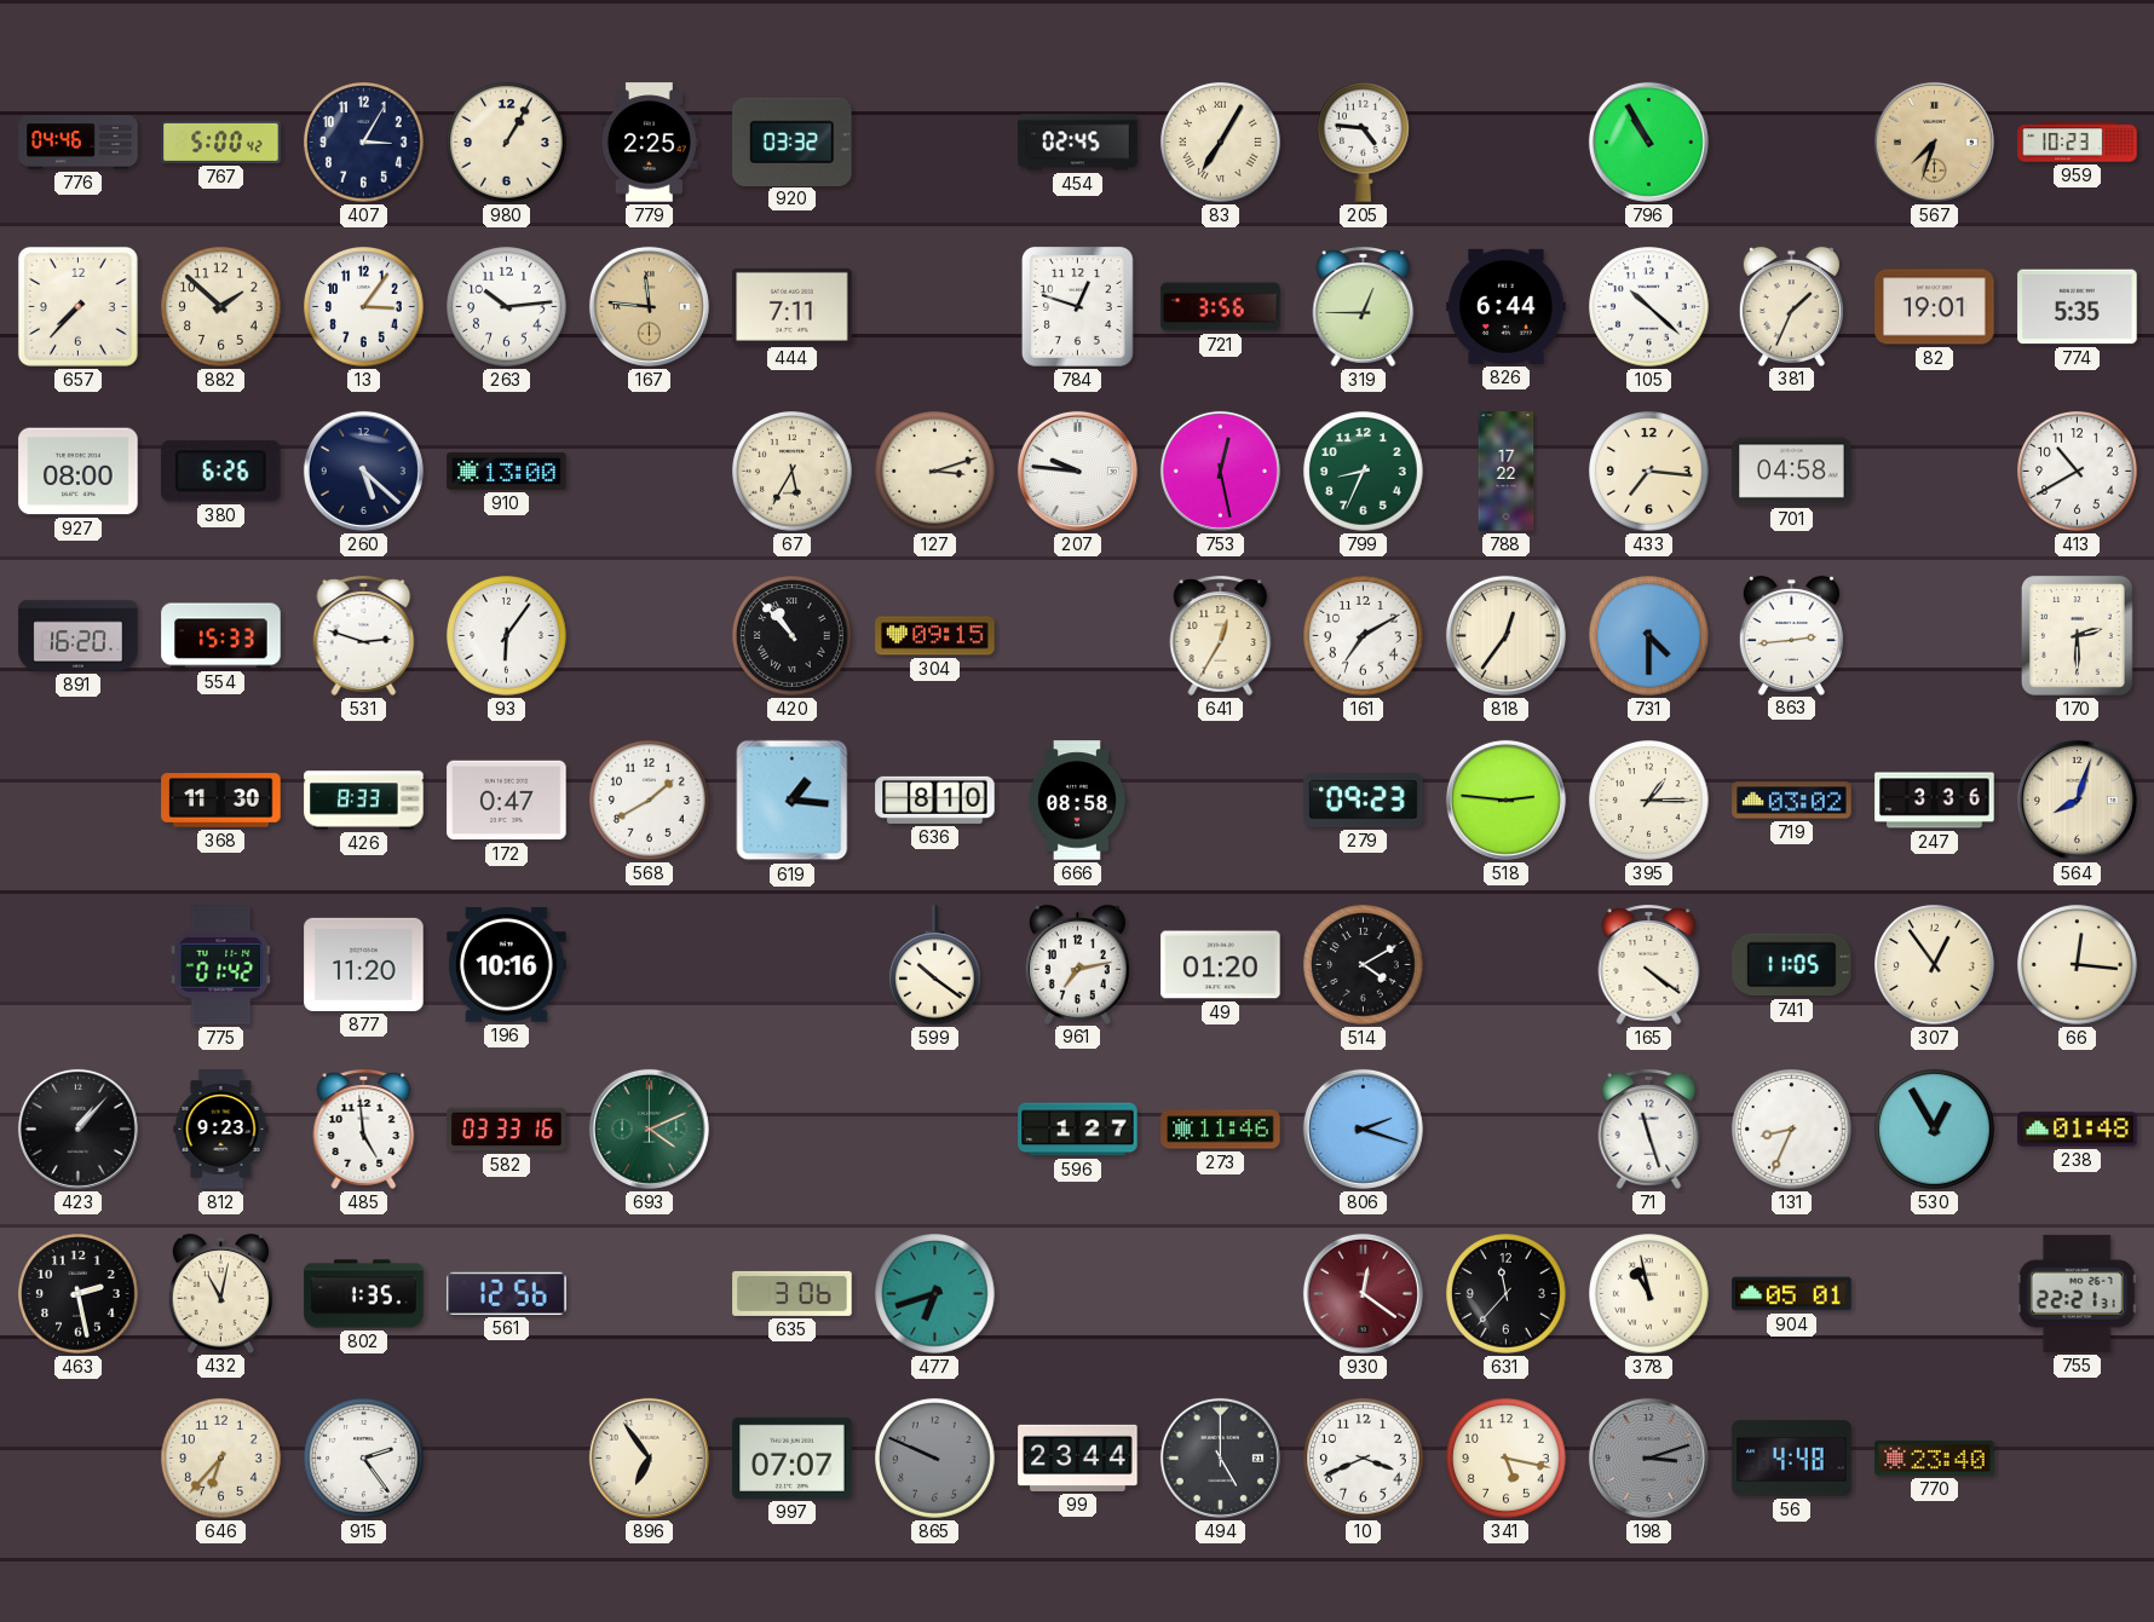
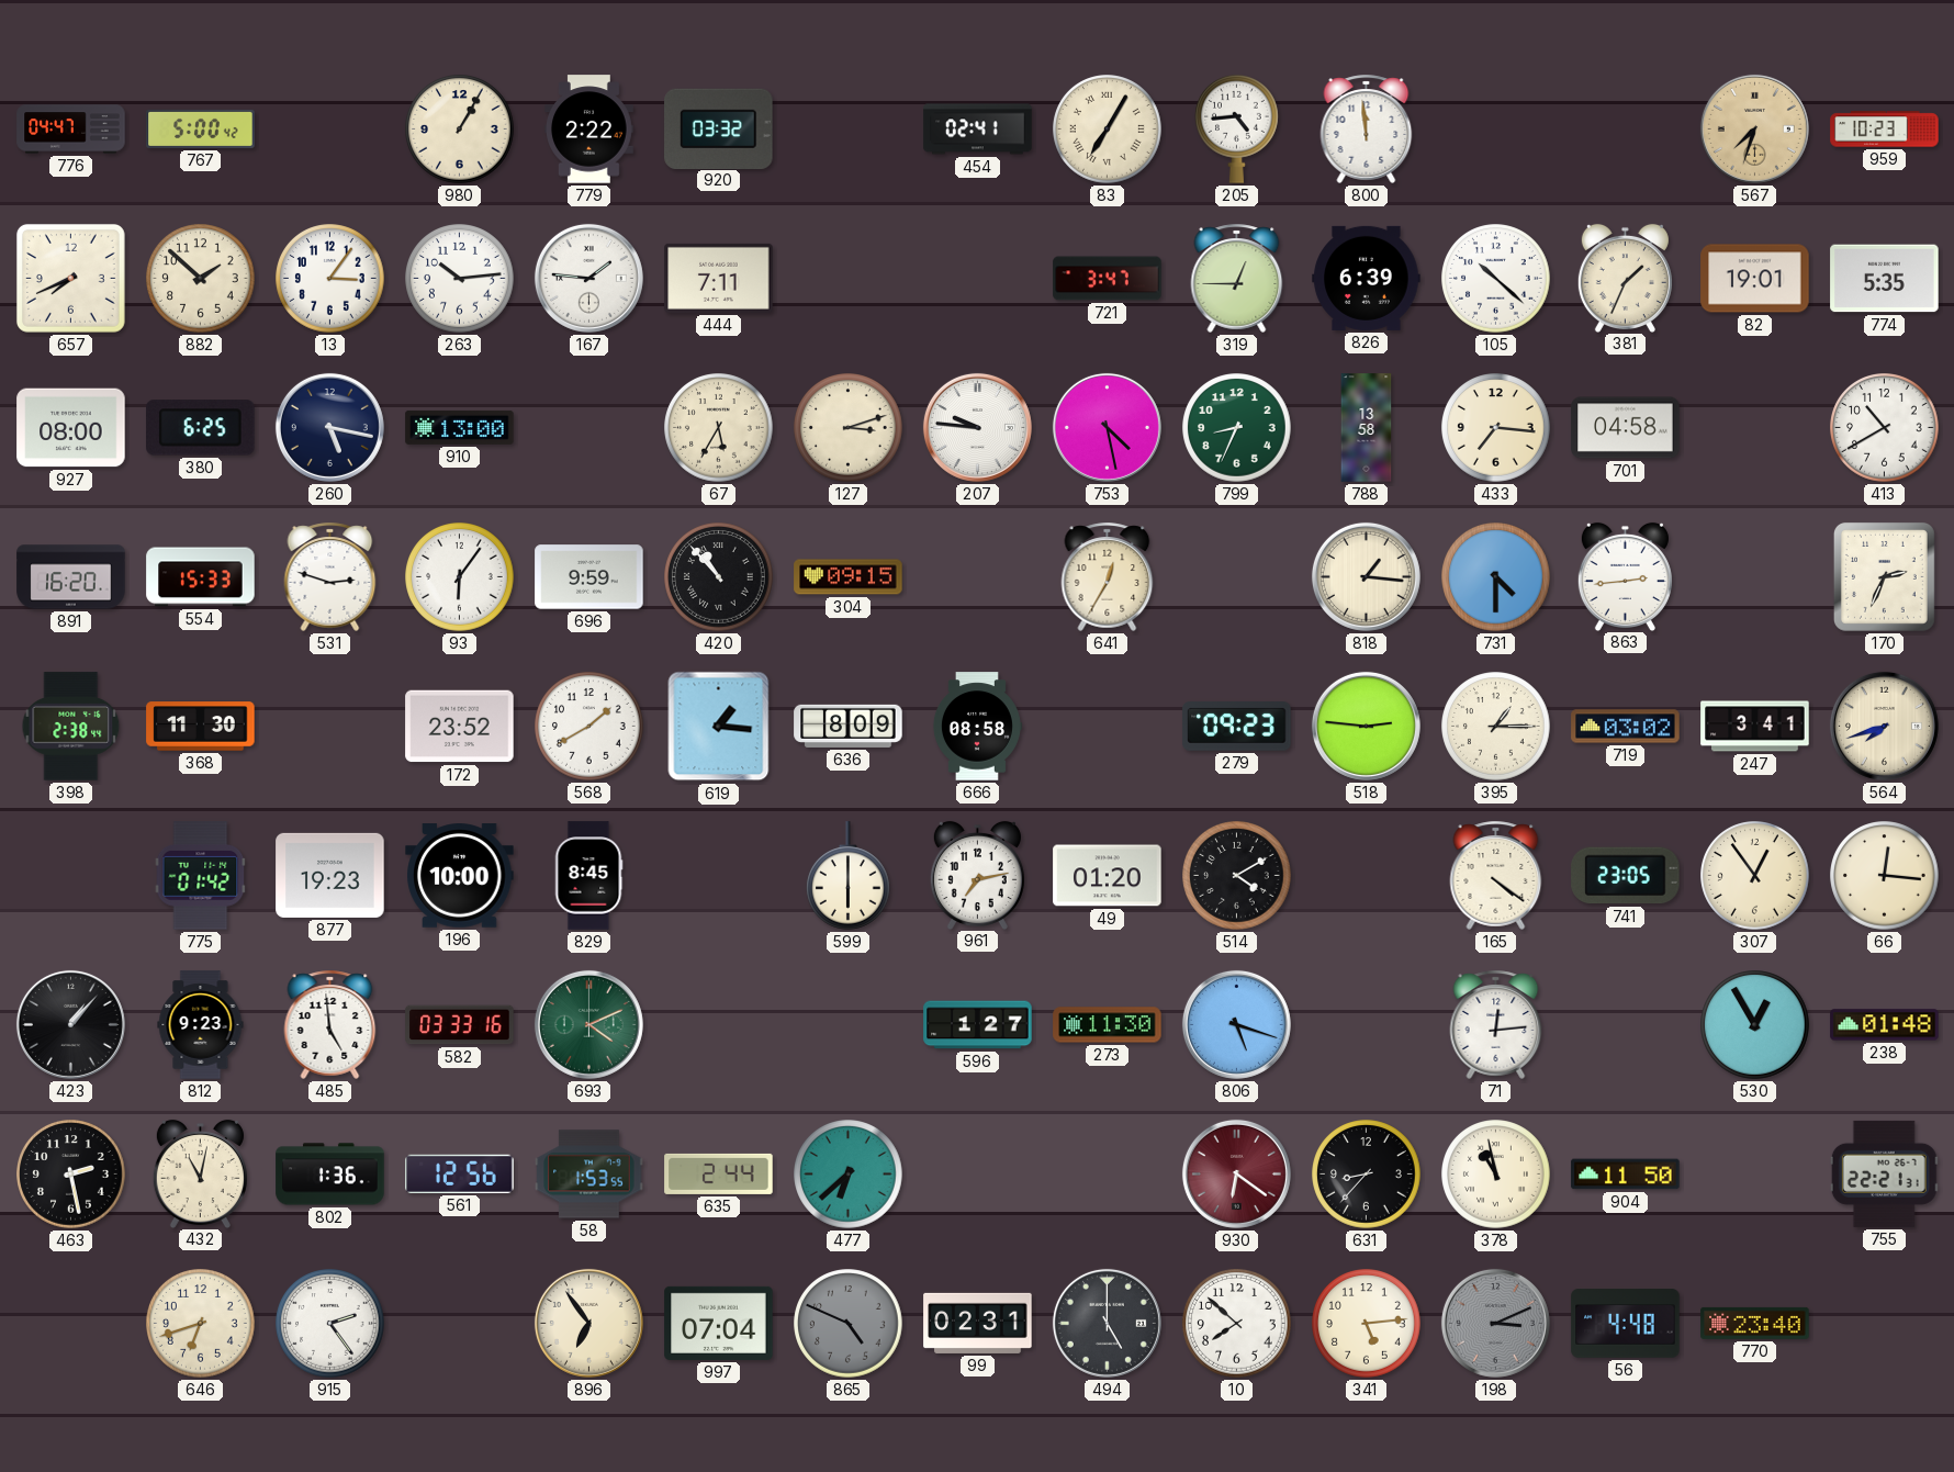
776: 04:46 -> 04:47 (71, 130)
407: 3:05 -> none (364, 143)
779: 2:25 -> 2:22 (589, 130)
454: 02:45 -> 02:41 (978, 130)
205: 4:46 -> 4:44 (1237, 128)
800: none -> 11:59 (1367, 128)
796: 10:55 -> none (1648, 142)
657: 7:37 -> 7:41 (70, 278)
167: 11:46 -> 1:46 (588, 278)
167 dial: champagne -> white (588, 278)
784: 12:48 -> none (1077, 306)
721: 3:56 -> 3:47 (1108, 279)
826: 6:44 -> 6:39 (1367, 278)
380: 6:26 -> 6:25 (201, 428)
260: 5:22 -> 5:17 (329, 427)
753: 12:28 -> 4:28 (1107, 427)
788: 17:22 -> 13:58 (1367, 428)
696: none -> 9:59 (589, 577)
161: 7:10 -> none (1364, 636)
818: 12:36 -> 1:16 (1366, 576)
170: 2:30 -> 2:34 (1884, 576)
398: none -> 2:38 (71, 727)
426: 8:33 -> none (364, 801)
172: 0:47 -> 23:52 (460, 727)
636: 8:10 -> 8:09 (849, 726)
247: 3:36 -> 3:41 (1755, 727)
564: 8:03 -> 7:42 (1884, 726)
877: 11:20 -> 19:23 (330, 875)
196: 10:16 -> 10:00 (460, 876)
829: none -> 8:45 (588, 876)
599: 10:21 -> 6:00 (849, 876)
741: 11:05 -> 23:05 (1626, 876)
273: 11:46 -> 11:30 (1108, 1025)
806: 2:18 -> 5:18 (1236, 1024)
71: 11:27 -> 12:14 (1496, 1024)
131: 8:34 -> none (1792, 1130)
802: 1:35 -> 1:36 (330, 1175)
58: none -> 1:53 (589, 1175)
635: 3:06 -> 2:44 (719, 1173)
477: 6:42 -> 6:38 (849, 1175)
930: 12:21 -> 6:21 (1236, 1173)
631: 11:37 -> 8:37 (1367, 1175)
904: 05:01 -> 11:50 (1626, 1175)
646: 6:37 -> 6:42 (201, 1324)
997: 07:07 -> 07:04 (719, 1323)
865: 9:49 -> 4:49 (849, 1324)
99: 23:44 -> 02:31 (978, 1323)
10: 3:41 -> 7:52 (1237, 1324)
341: 5:17 -> 5:14 (1367, 1324)
198: 3:12 -> 3:11 (1495, 1323)
